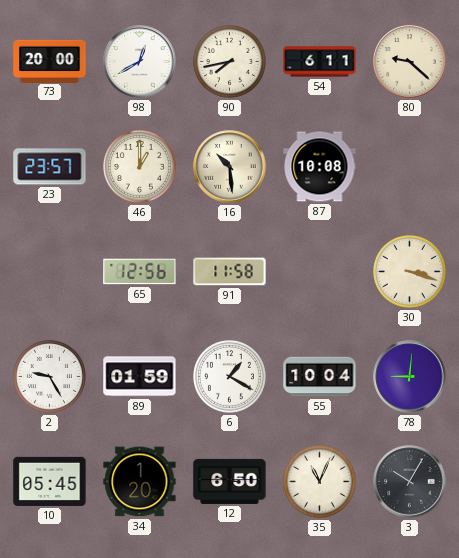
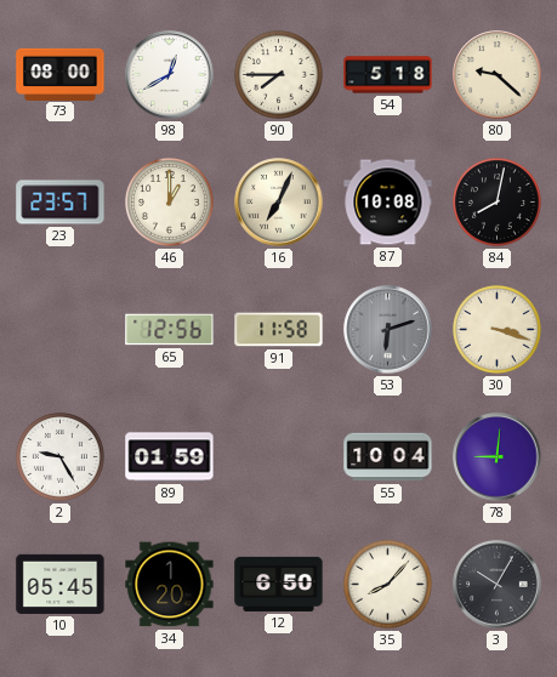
73: 20:00 -> 08:00 (61, 74)
90: 7:43 -> 7:45 (278, 74)
54: 6:11 -> 5:18 (388, 75)
16: 10:29 -> 7:04 (279, 203)
84: none -> 8:02 (496, 201)
53: none -> 6:12 (388, 330)
6: 1:20 -> none (229, 376)
35: 11:04 -> 8:07 (387, 584)
